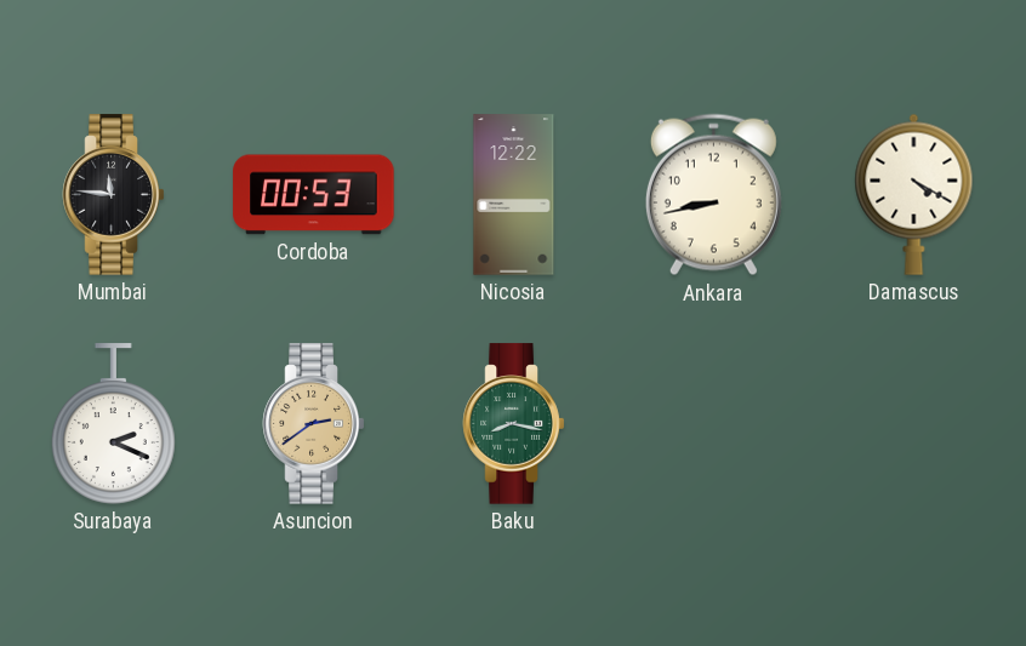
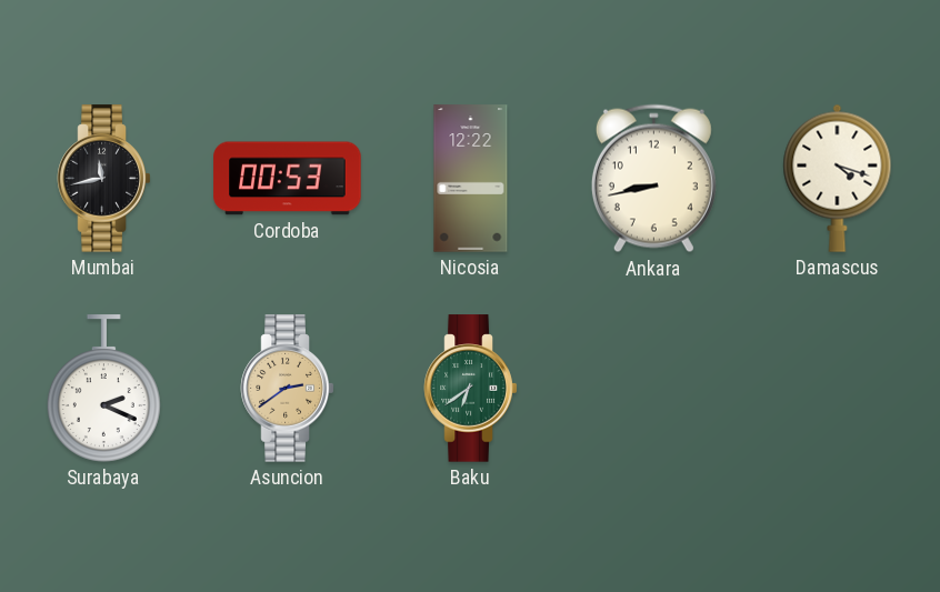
Mumbai: 11:46 -> 11:43 (104, 179)
Damascus: 4:20 -> 4:18 (838, 178)
Baku: 8:17 -> 6:39 (471, 389)
